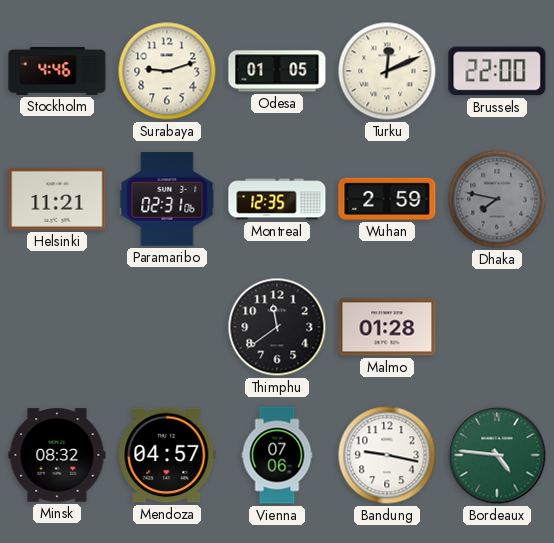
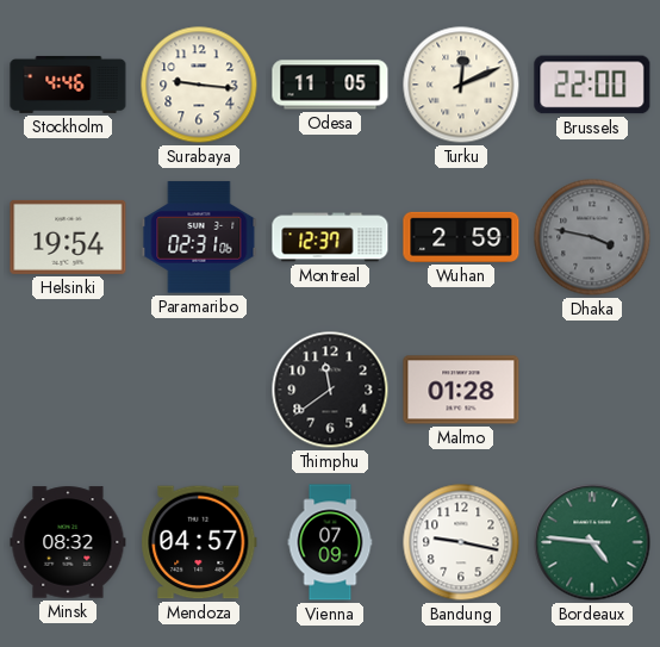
Surabaya: 9:12 -> 9:16 (199, 85)
Odesa: 01:05 -> 11:05 (330, 85)
Helsinki: 11:21 -> 19:54 (68, 237)
Montreal: 12:35 -> 12:37 (330, 237)
Dhaka: 7:47 -> 3:47 (592, 237)
Vienna: 07:06 -> 07:09 (330, 542)
